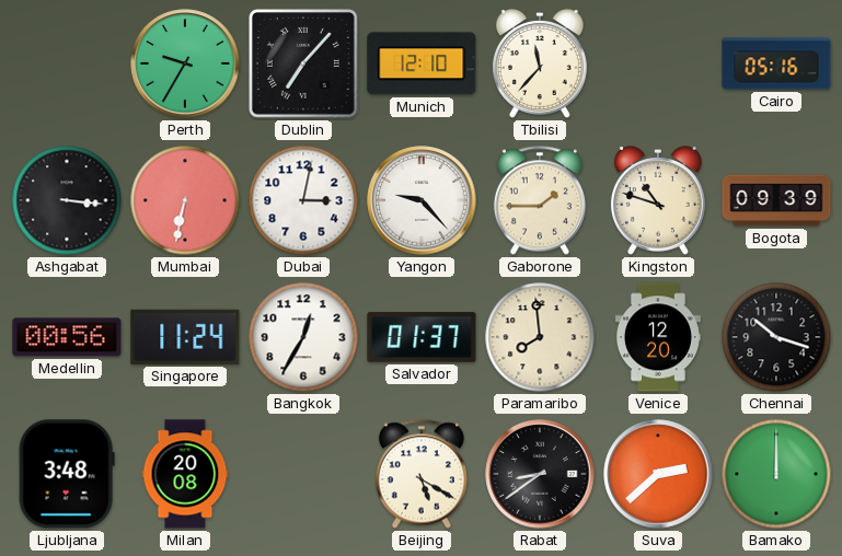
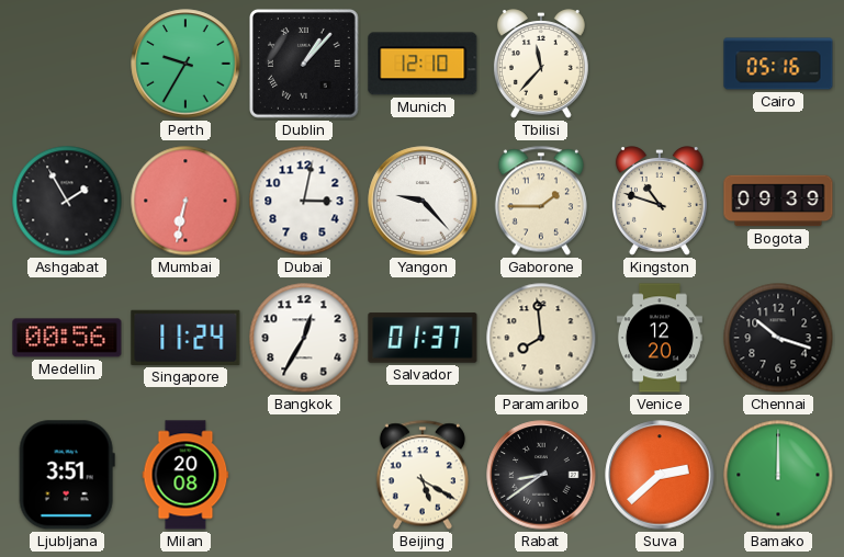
Dublin: 7:07 -> 1:07 (305, 65)
Ashgabat: 3:16 -> 1:55 (67, 201)
Ljubljana: 3:48 -> 3:51 (67, 475)
